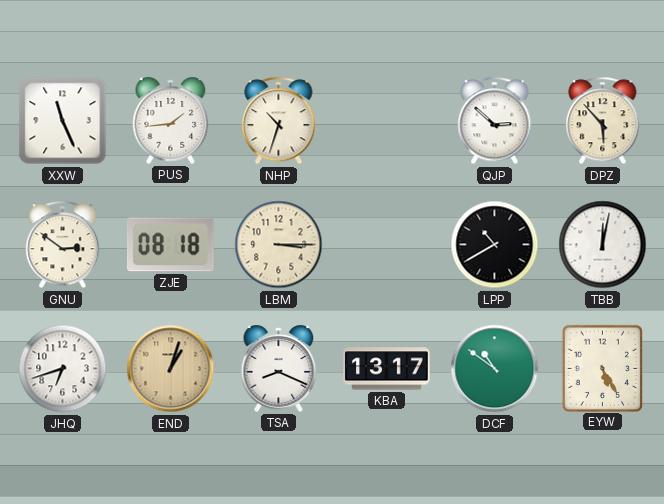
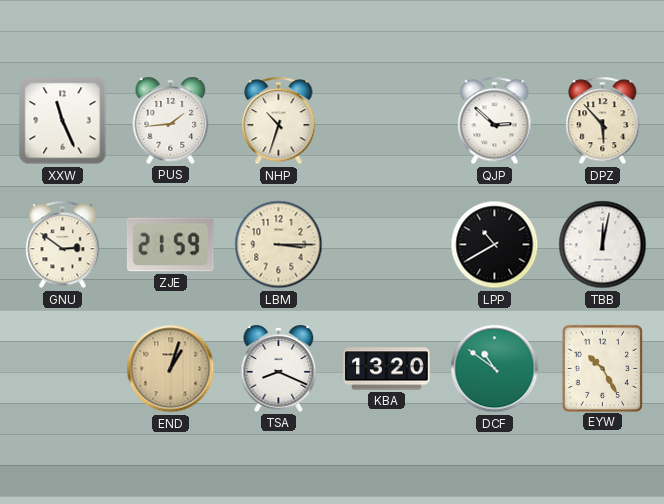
ZJE: 08:18 -> 21:59 (170, 245)
JHQ: 6:42 -> none (63, 369)
KBA: 13:17 -> 13:20 (387, 369)
EYW: 5:25 -> 10:25 (602, 368)
